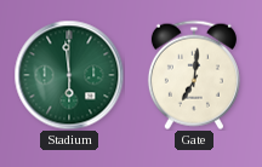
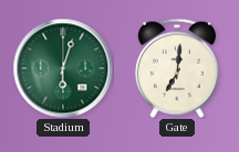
Stadium: 5:59 -> 6:03 (63, 68)
